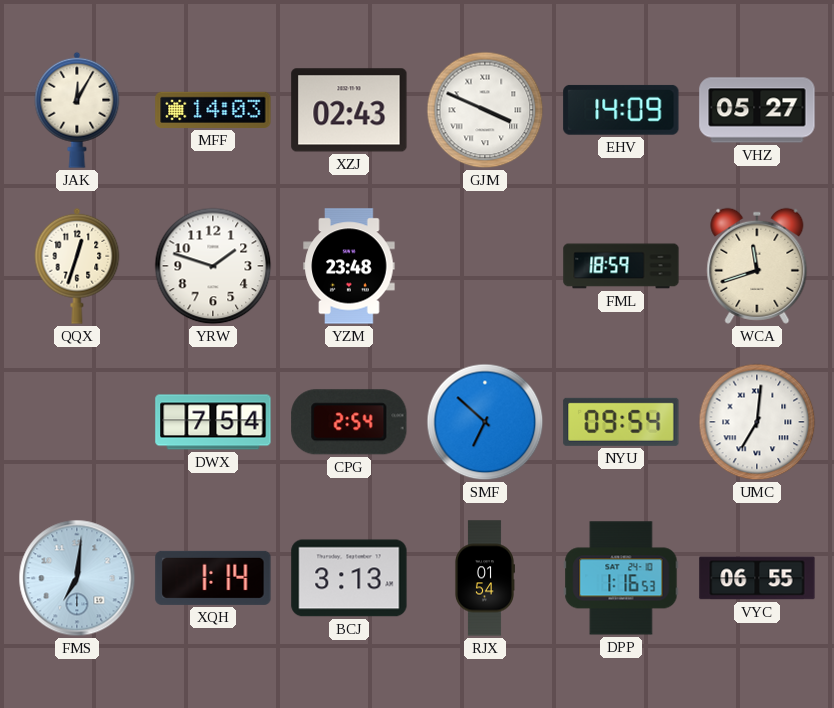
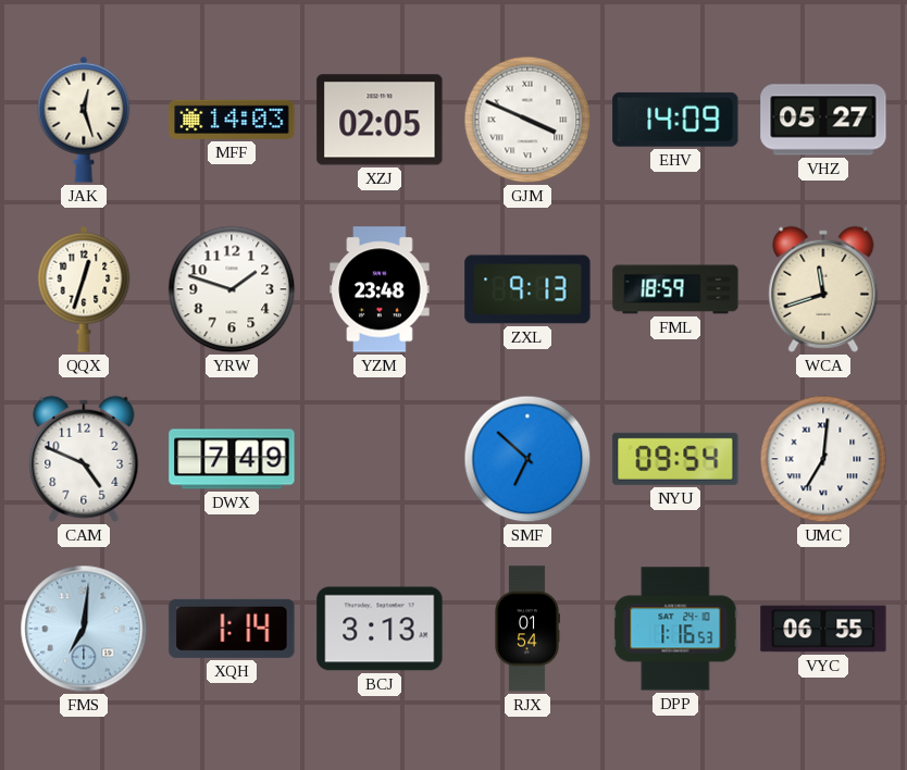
JAK: 12:05 -> 12:27 (84, 120)
XZJ: 02:43 -> 02:05 (380, 120)
ZXL: none -> 9:13 (527, 289)
CAM: none -> 4:49 (84, 459)
DWX: 7:54 -> 7:49 (232, 459)
CPG: 2:54 -> none (349, 422)
